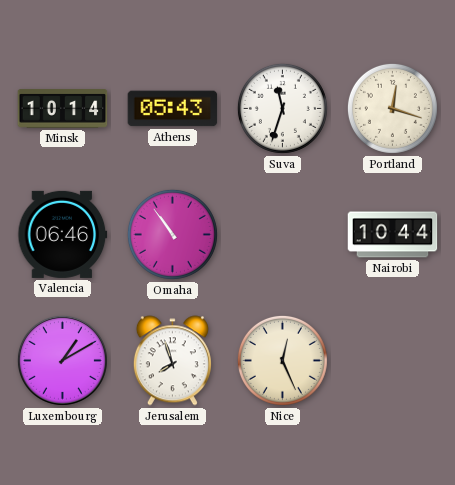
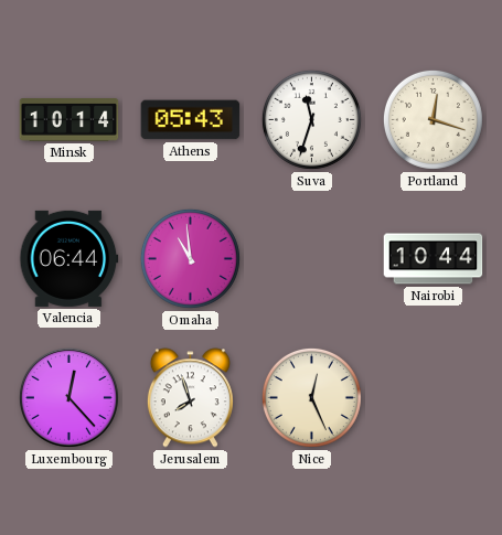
Valencia: 06:46 -> 06:44 (70, 258)
Omaha: 10:54 -> 10:59 (190, 258)
Luxembourg: 1:10 -> 12:23 (68, 397)
